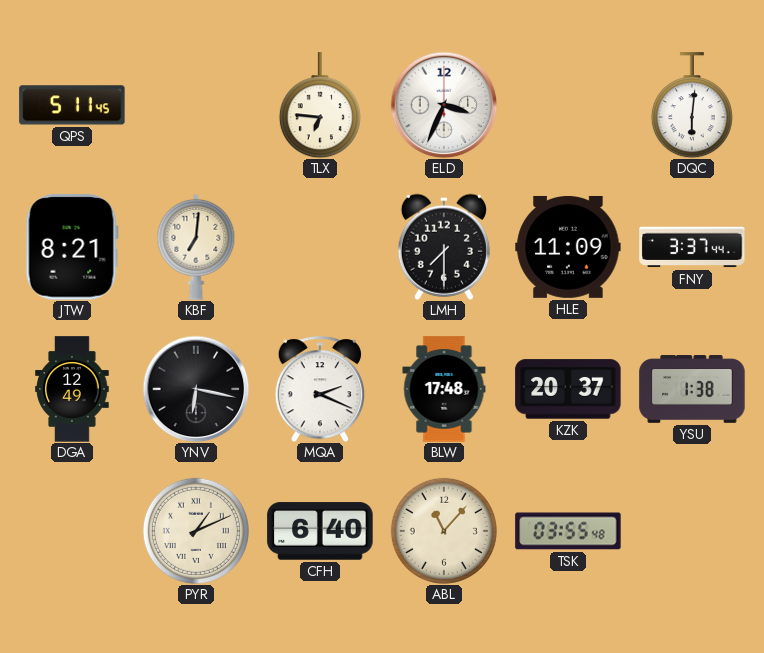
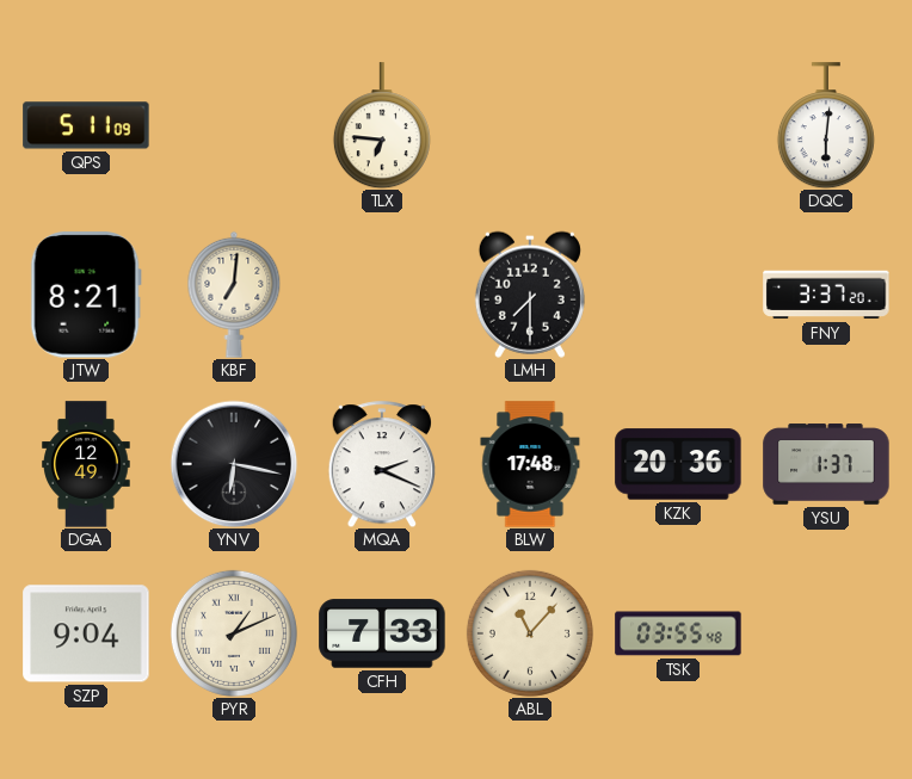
QPS: 5:11:45 -> 5:11:09 (86, 125)
ELD: 3:34 -> none (444, 105)
HLE: 11:09 -> none (568, 247)
FNY: 3:37:44 -> 3:37:20 (826, 295)
KZK: 20:37 -> 20:36 (678, 464)
YSU: 1:38 -> 1:37 (826, 464)
SZP: none -> 9:04 (86, 633)
CFH: 6:40 -> 7:33 (382, 633)
